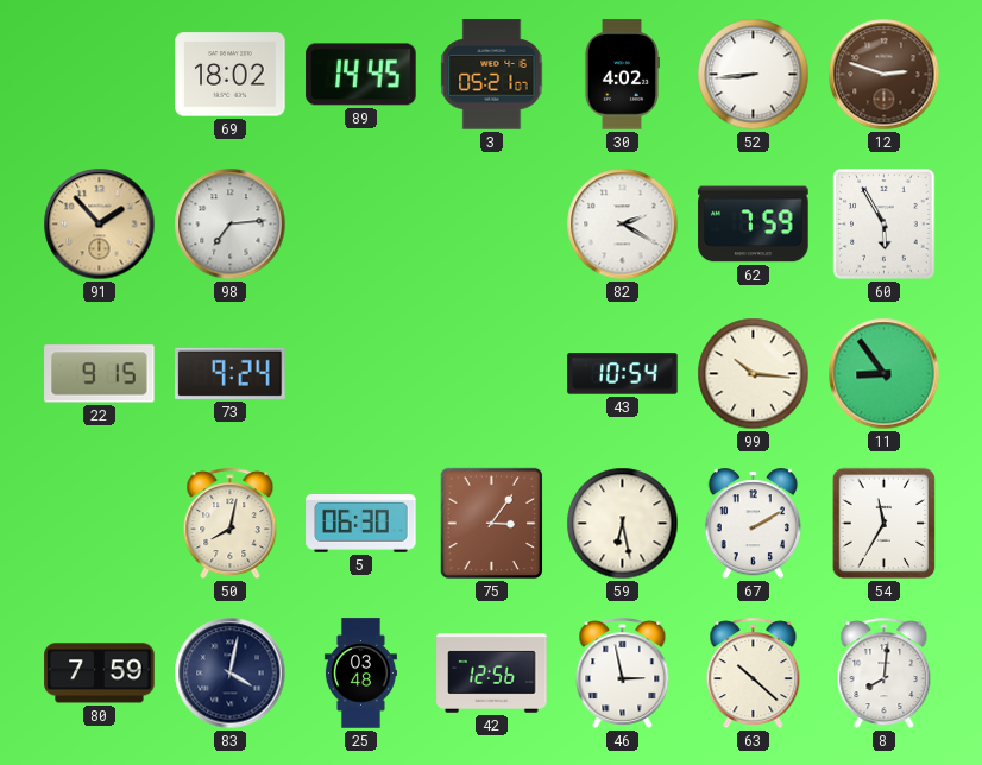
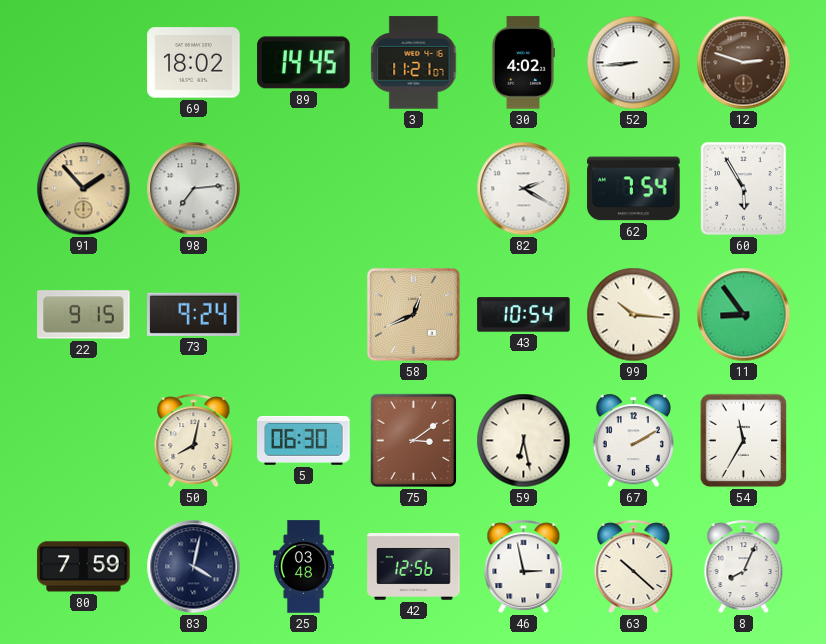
3: 05:21 -> 11:21 (414, 63)
62: 7:59 -> 7:54 (634, 189)
58: none -> 12:41 (413, 314)
75: 3:06 -> 3:09 (414, 441)
8: 8:01 -> 8:04 (744, 567)
